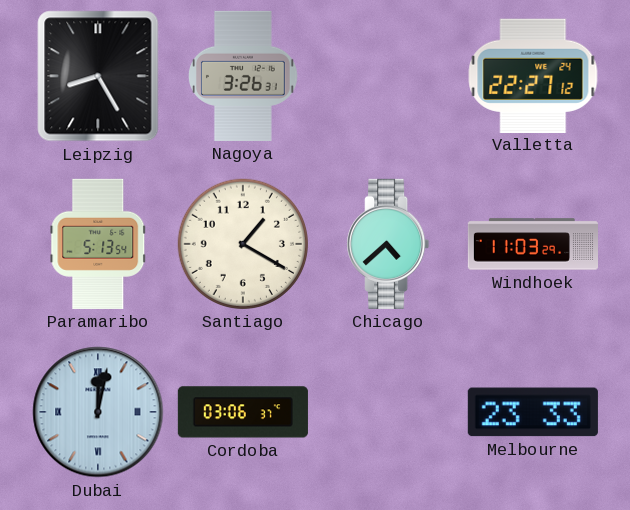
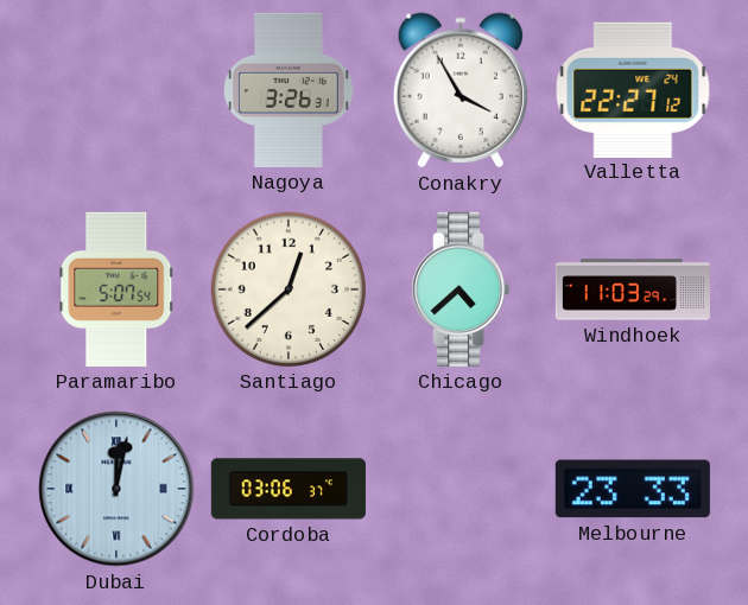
Leipzig: 8:25 -> none (98, 76)
Conakry: none -> 3:55 (461, 90)
Paramaribo: 5:13 -> 5:07 (116, 289)
Santiago: 1:20 -> 12:38 (289, 289)
